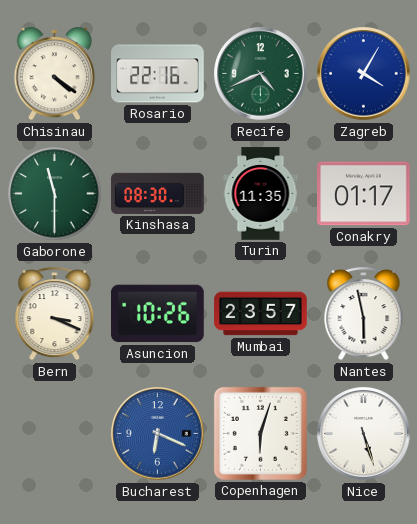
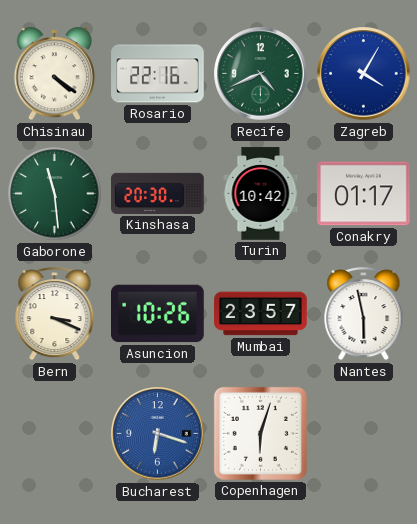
Gaborone: 11:30 -> 11:29 (55, 194)
Kinshasa: 08:30 -> 20:30 (158, 193)
Turin: 11:35 -> 10:42 (261, 194)
Bucharest: 6:19 -> 6:18 (158, 434)
Nice: 5:27 -> none (364, 434)
